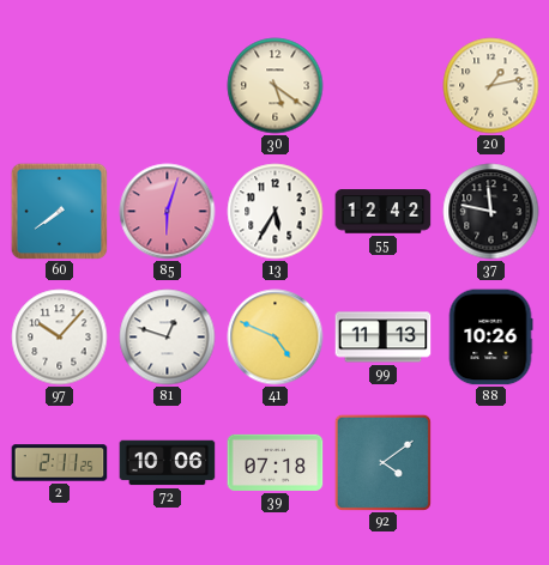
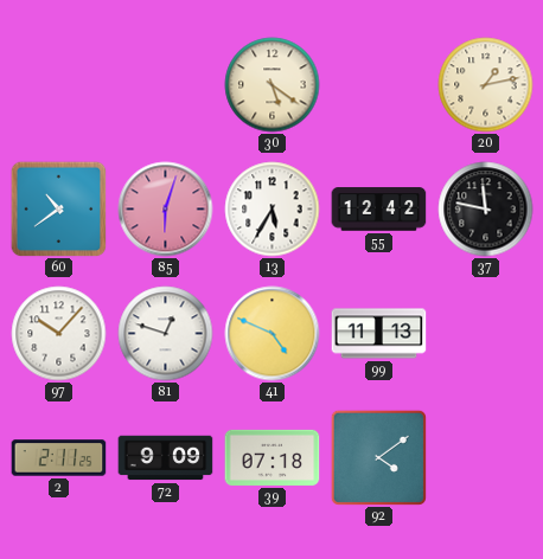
60: 7:39 -> 10:39 (58, 208)
88: 10:26 -> none (490, 338)
72: 10:06 -> 9:09 (166, 458)
